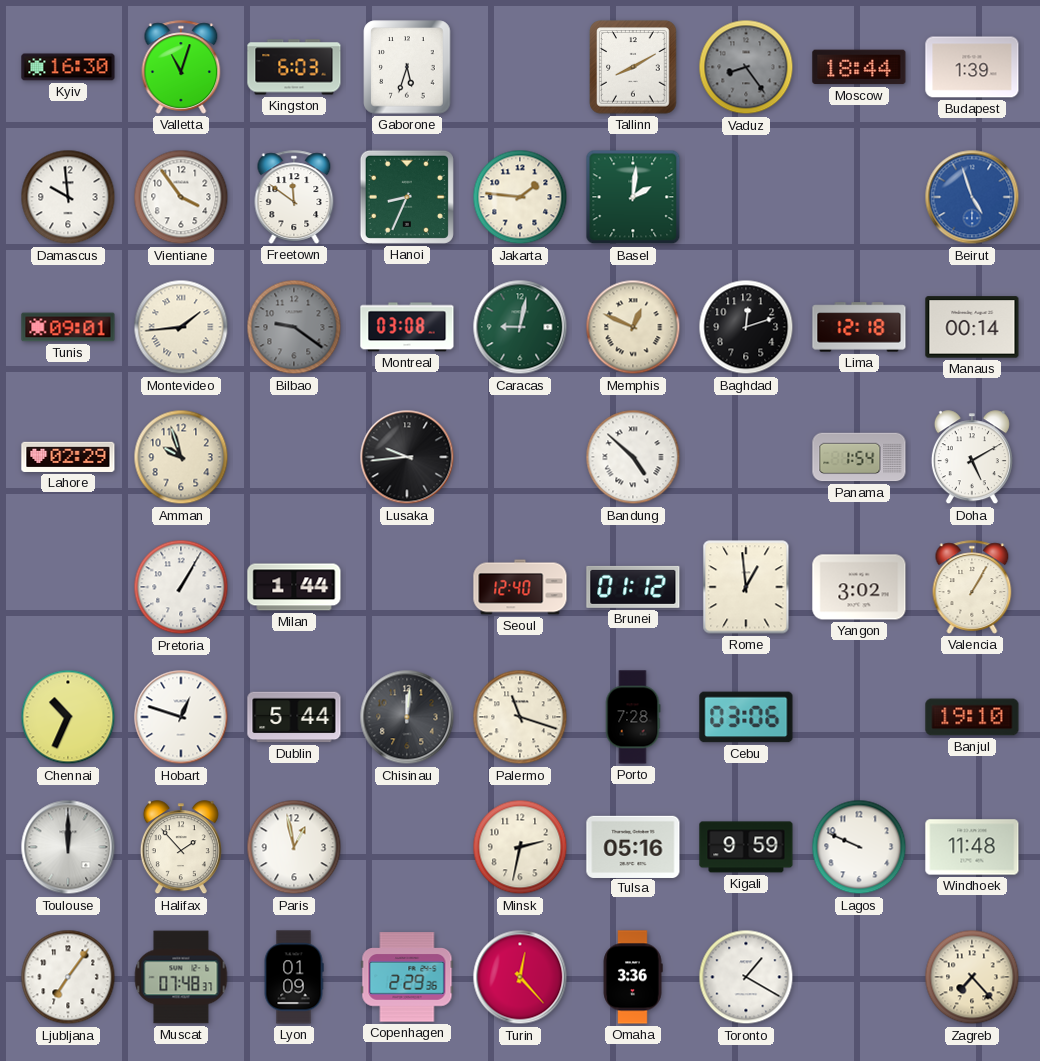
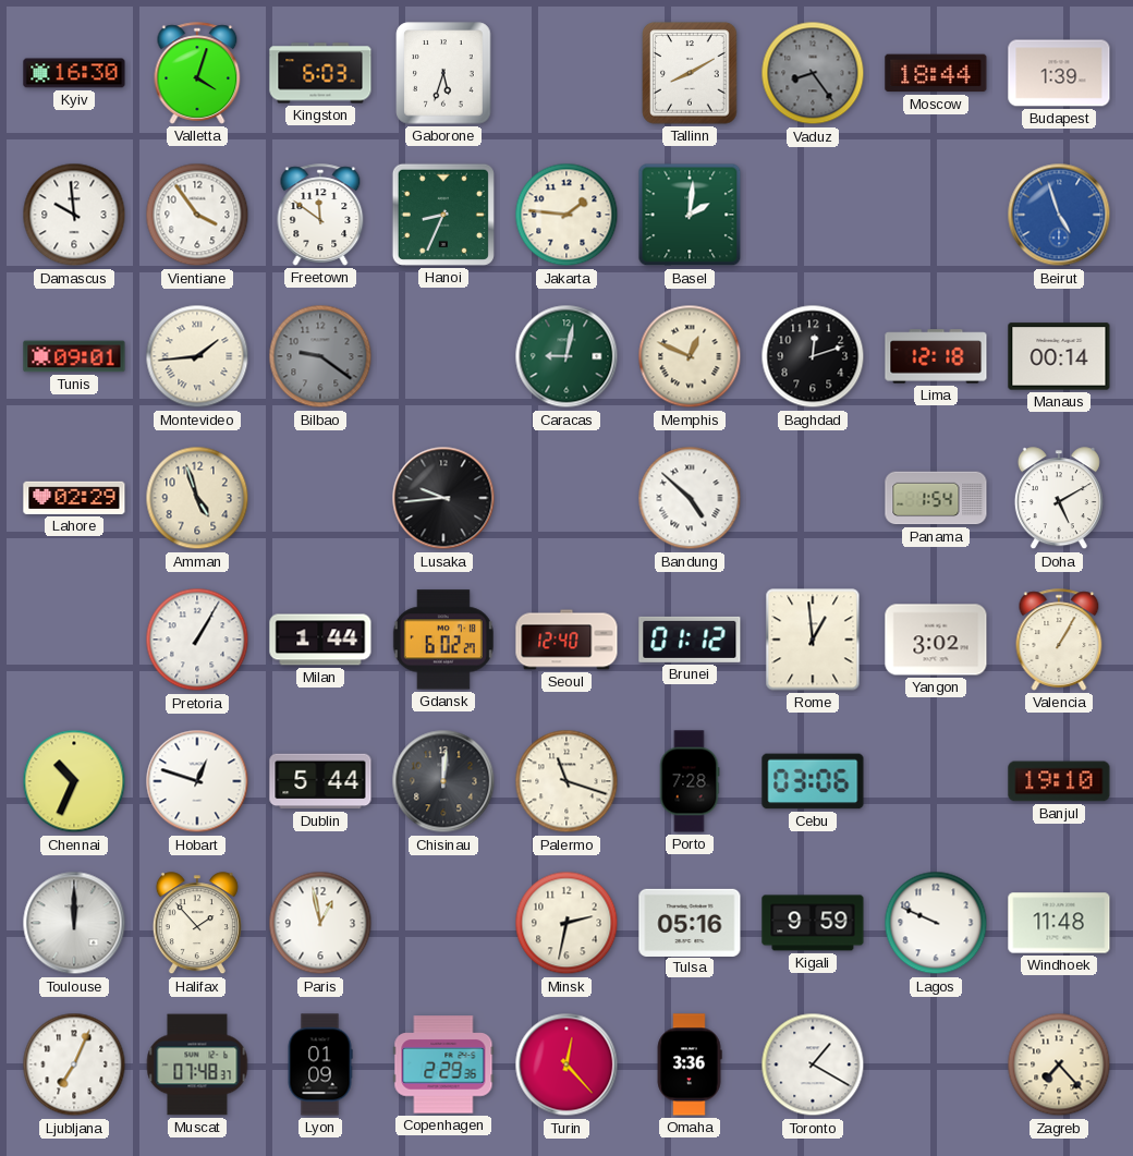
Valletta: 11:03 -> 4:03 (197, 73)
Montreal: 03:08 -> none (407, 327)
Amman: 9:57 -> 4:57 (197, 498)
Gdansk: none -> 6:02 (443, 640)
Ljubljana: 7:06 -> 7:04 (74, 1064)
